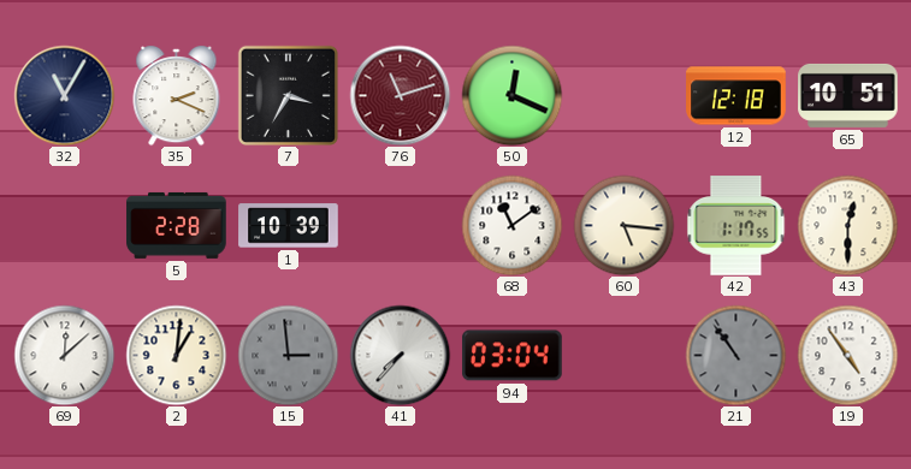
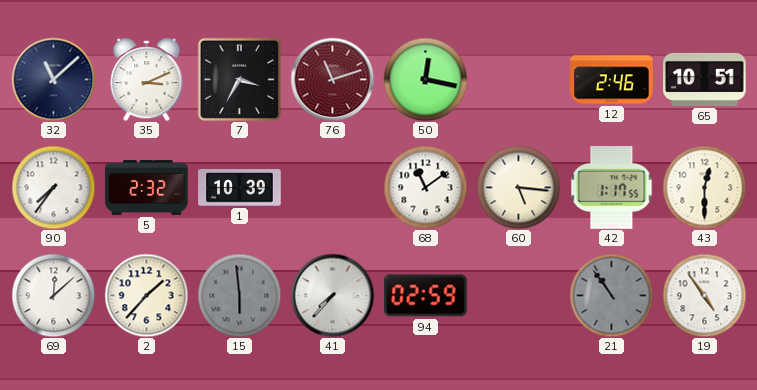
32: 11:05 -> 11:08 (53, 79)
35: 2:19 -> 3:11 (147, 80)
50: 12:19 -> 12:17 (425, 79)
12: 12:18 -> 2:46 (612, 80)
90: none -> 7:36 (53, 187)
5: 2:28 -> 2:32 (147, 187)
2: 1:01 -> 1:37 (146, 295)
15: 2:59 -> 5:59 (239, 295)
94: 03:04 -> 02:59 (426, 296)
